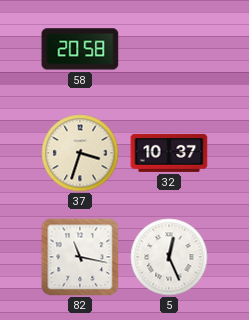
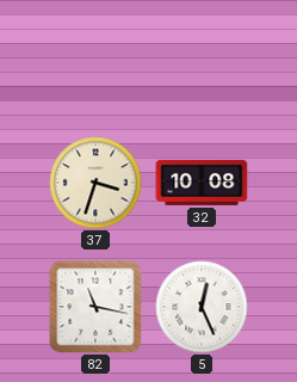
58: 20:58 -> none (80, 49)
32: 10:37 -> 10:08 (202, 183)
